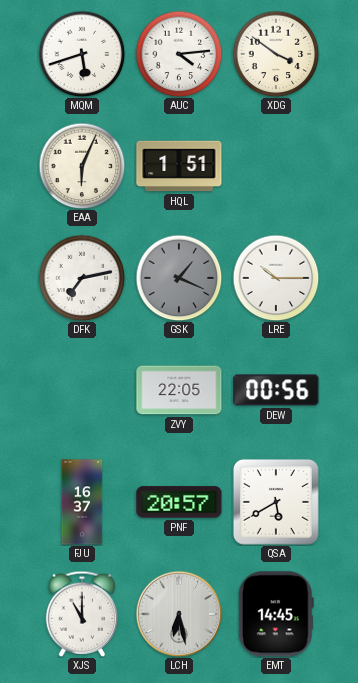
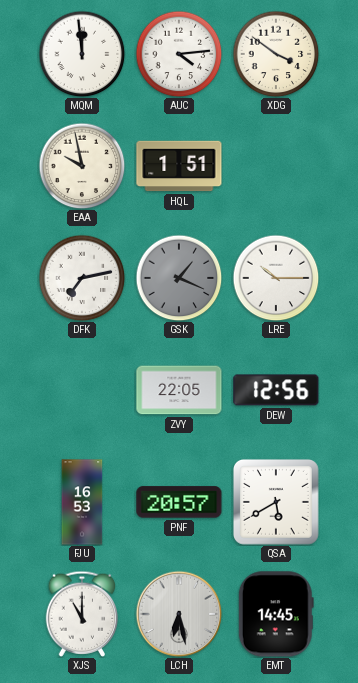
MQM: 5:42 -> 11:59 (82, 54)
EAA: 6:04 -> 9:58 (82, 166)
DEW: 00:56 -> 12:56 (276, 390)
FJU: 16:37 -> 16:53 (82, 502)
